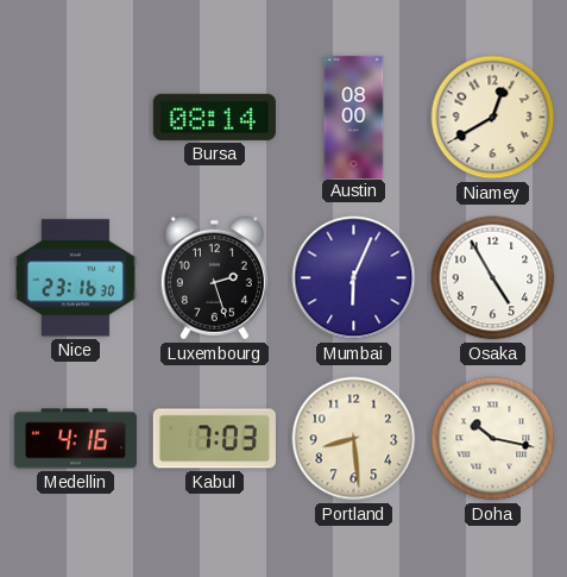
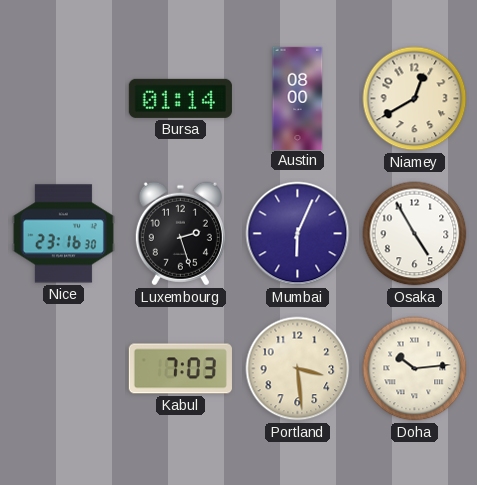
Bursa: 08:14 -> 01:14 (180, 98)
Medellin: 4:16 -> none (75, 439)
Portland: 8:29 -> 3:29 (298, 369)
Doha: 10:17 -> 10:14 (415, 369)
